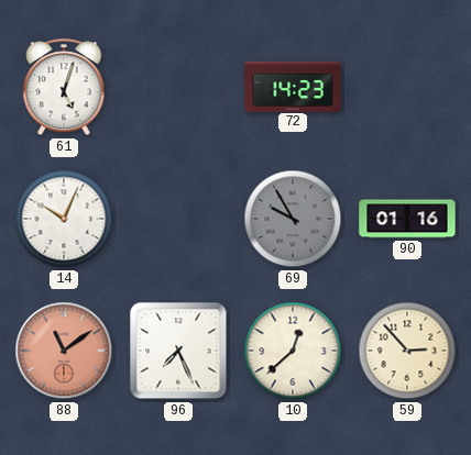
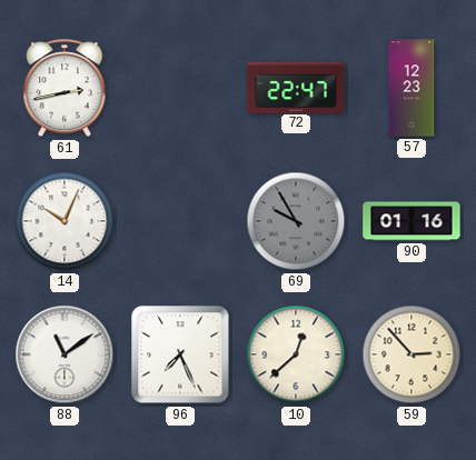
61: 5:03 -> 2:43 (65, 89)
72: 14:23 -> 22:47 (296, 87)
57: none -> 12:23 (411, 88)
88 dial: salmon -> white (65, 354)
